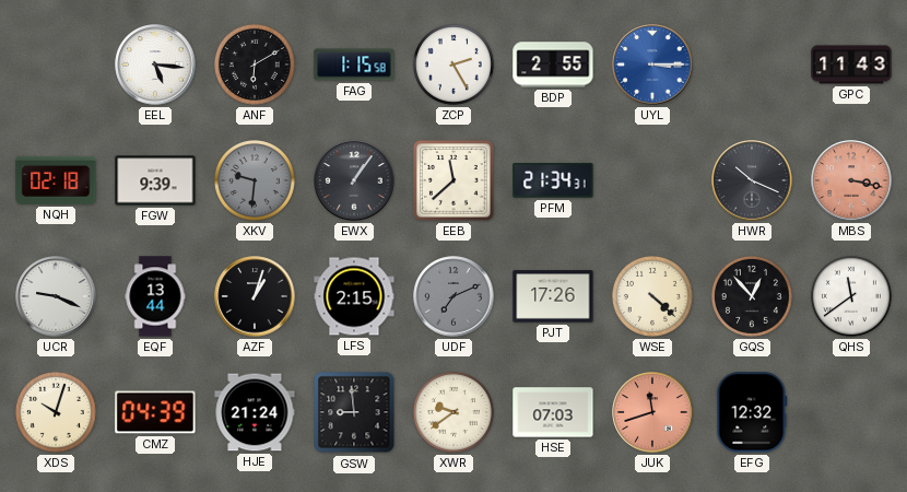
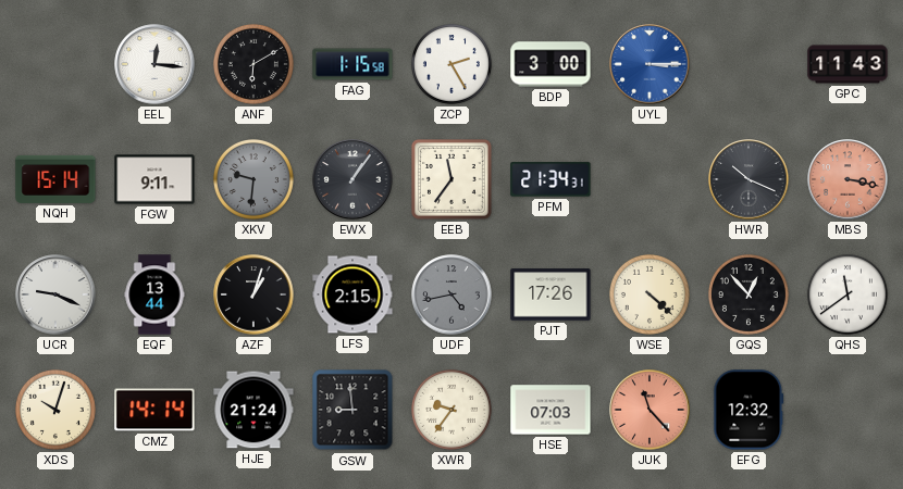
EEL: 5:16 -> 12:16 (154, 64)
BDP: 2:55 -> 3:00 (551, 64)
NQH: 02:18 -> 15:14 (55, 179)
FGW: 9:39 -> 9:11 (154, 179)
EEB: 11:38 -> 11:36 (451, 179)
UDF: 7:11 -> 4:43 (451, 294)
CMZ: 04:39 -> 14:14 (154, 410)
XWR: 9:39 -> 9:36 (451, 410)
JUK: 11:42 -> 11:23 (650, 410)
